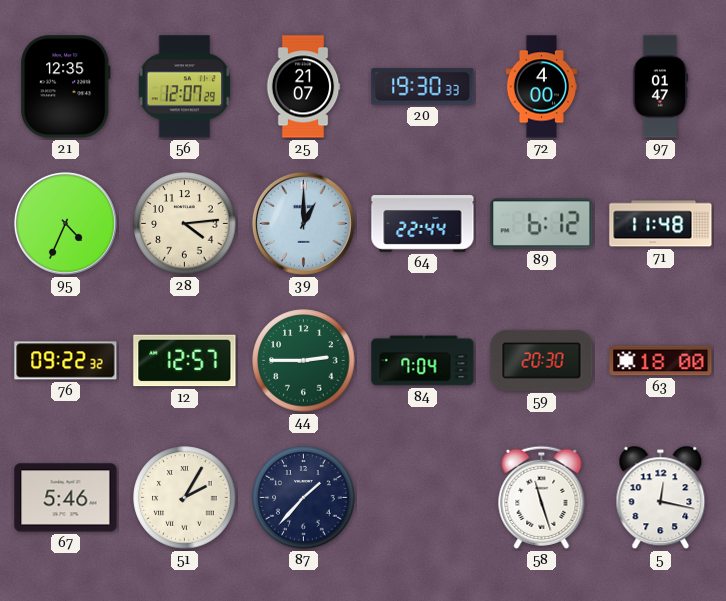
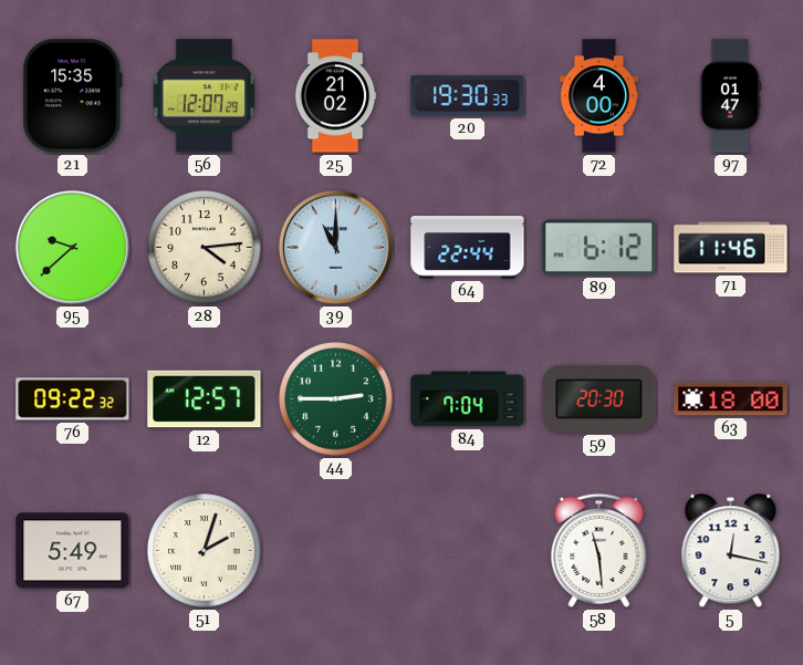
21: 12:35 -> 15:35 (73, 96)
25: 21:07 -> 21:02 (335, 96)
95: 4:34 -> 9:38 (72, 247)
39: 1:00 -> 11:00 (335, 247)
71: 11:48 -> 11:46 (731, 248)
67: 5:46 -> 5:49 (73, 551)
51: 2:05 -> 2:03 (205, 551)
87: 1:37 -> none (304, 498)
58: 11:27 -> 11:29 (599, 550)
